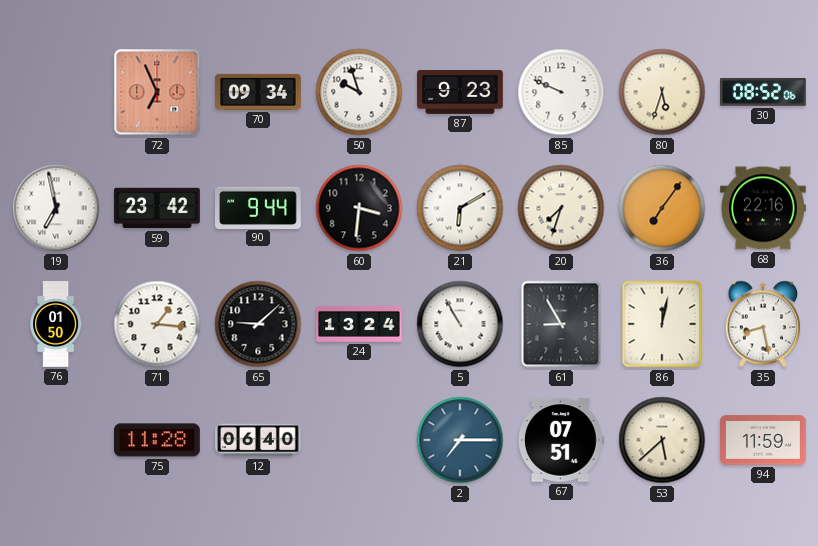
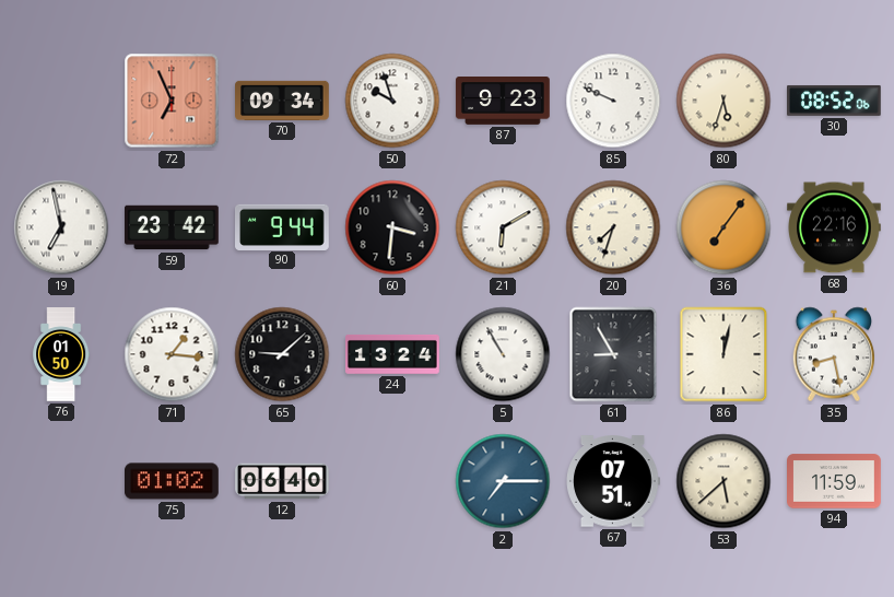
75: 11:28 -> 01:02 (173, 481)
